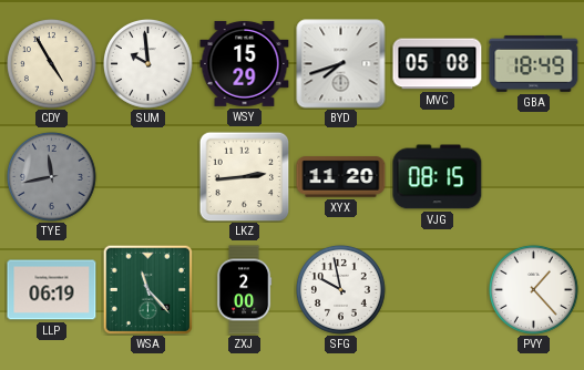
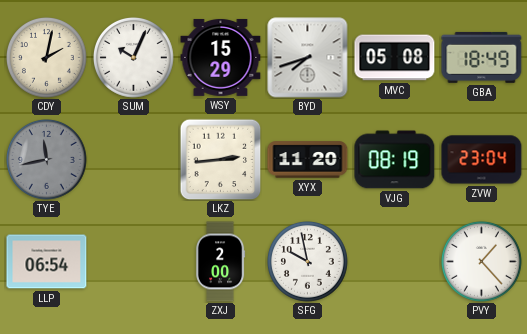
CDY: 4:55 -> 2:02 (47, 58)
SUM: 9:59 -> 10:04 (134, 58)
VJG: 08:15 -> 08:19 (395, 160)
ZVW: none -> 23:04 (482, 160)
LLP: 06:19 -> 06:54 (47, 262)
WSA: 11:23 -> none (147, 289)
